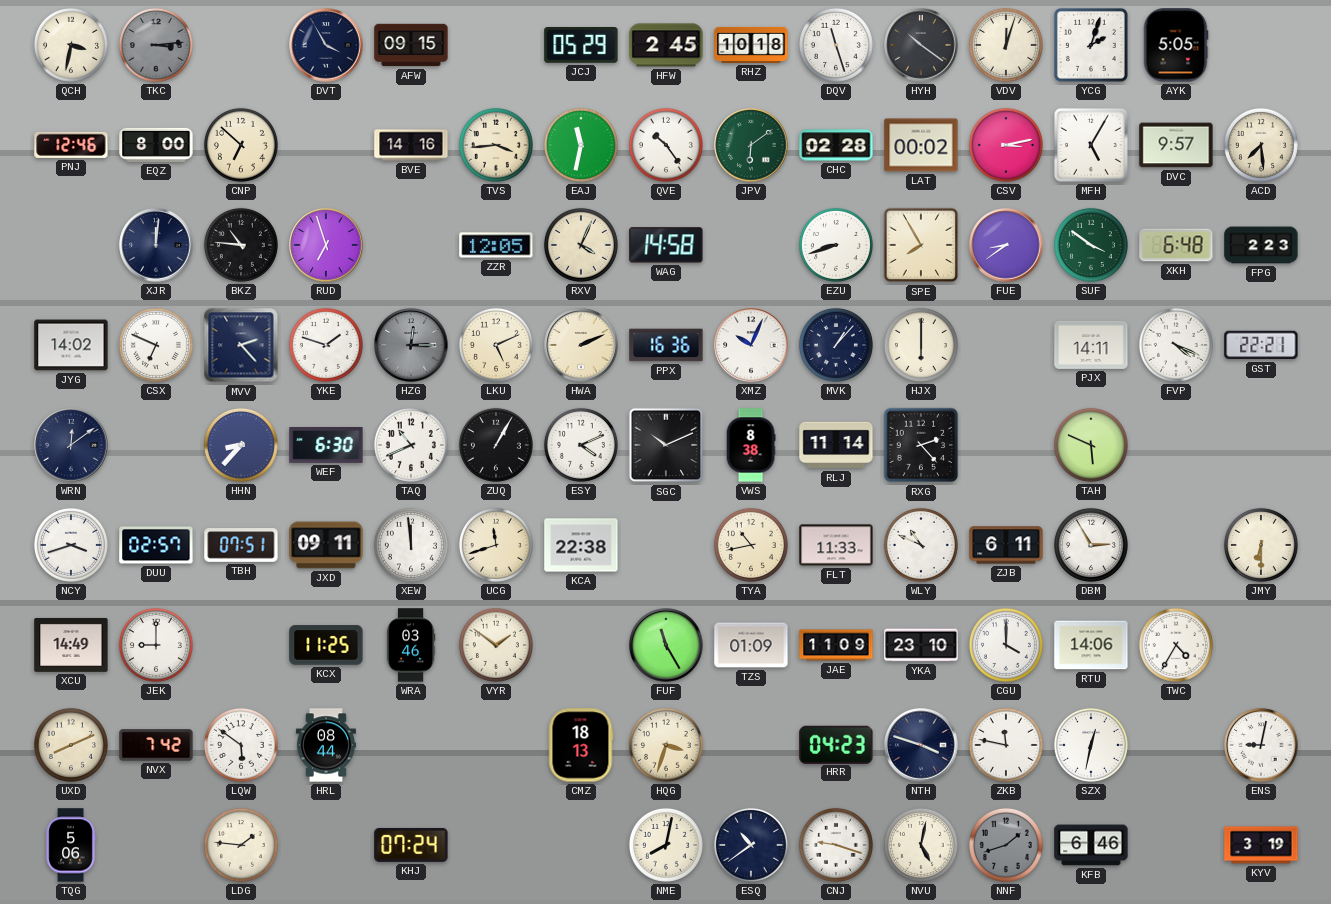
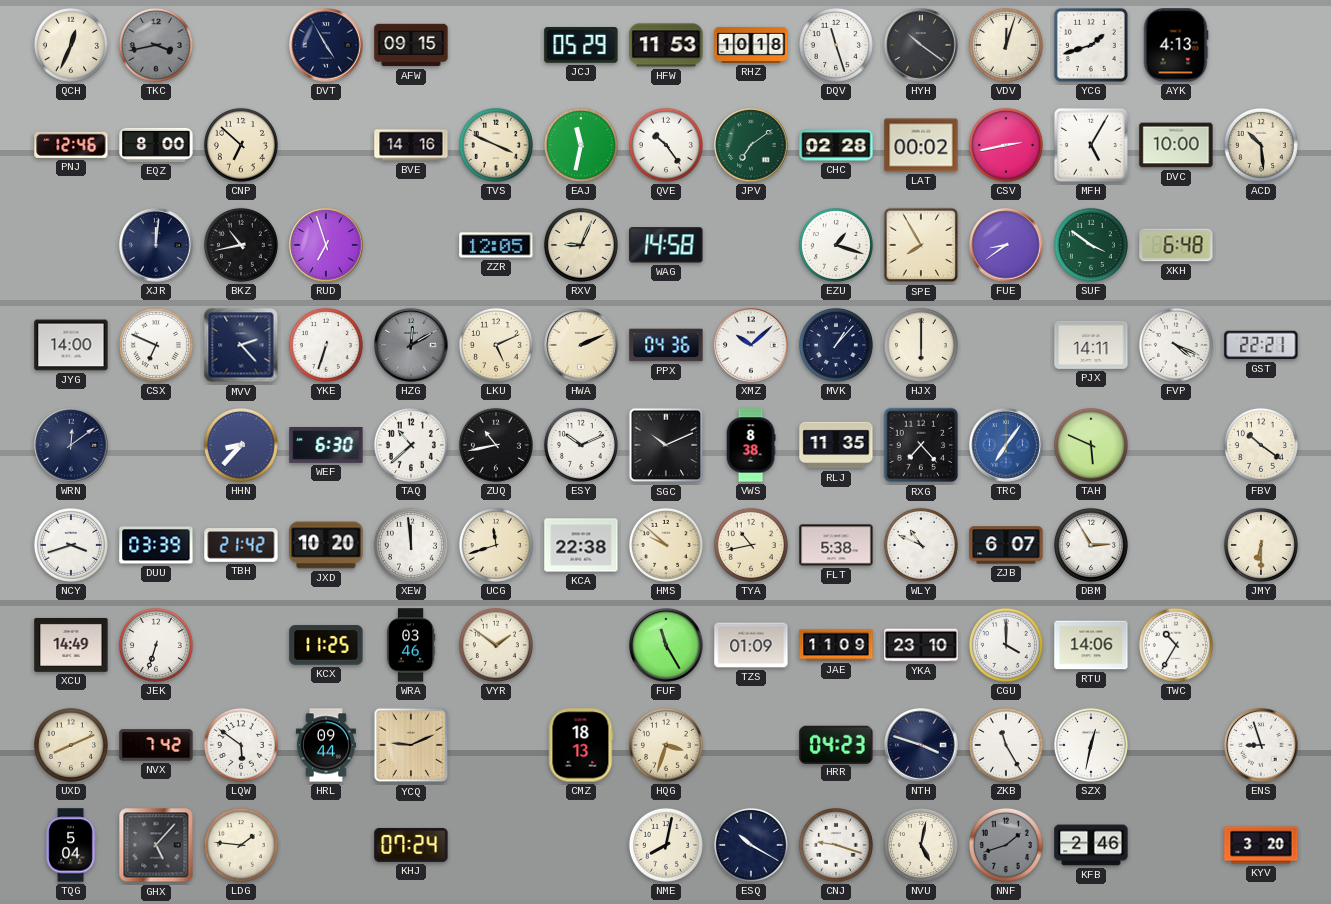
QCH: 3:32 -> 12:34 (71, 45)
TKC: 3:14 -> 3:43 (156, 45)
DVT: 3:55 -> 4:55 (326, 45)
HFW: 2:45 -> 11:53 (666, 45)
YCG: 2:03 -> 1:42 (1091, 45)
AYK: 5:05 -> 4:13 (1176, 45)
TVS: 3:44 -> 3:49 (496, 145)
JPV: 6:09 -> 7:09 (751, 145)
CSV: 3:13 -> 2:43 (1006, 145)
DVC: 9:57 -> 10:00 (1176, 145)
ACD: 7:29 -> 10:29 (1261, 145)
BKZ: 10:46 -> 10:43 (241, 245)
RXV: 4:04 -> 9:04 (581, 245)
EZU: 8:42 -> 1:18 (836, 245)
FPG: 2:23 -> none (1261, 245)
JYG: 14:02 -> 14:00 (71, 345)
YKE: 1:48 -> 6:33 (326, 345)
HZG: 12:15 -> 12:10 (411, 345)
PPX: 16:36 -> 04:36 (666, 345)
XMZ: 10:04 -> 10:08 (751, 345)
TAQ: 10:41 -> 10:38 (411, 445)
ZUQ: 1:05 -> 10:43 (496, 445)
ESY: 4:11 -> 10:11 (581, 445)
RLJ: 11:14 -> 11:35 (836, 445)
RXG: 2:23 -> 7:23 (921, 445)
TRC: none -> 7:06 (1006, 445)
FBV: none -> 10:21 (1261, 445)
DUU: 02:57 -> 03:39 (156, 545)
TBH: 07:51 -> 21:42 (241, 545)
JXD: 09:11 -> 10:20 (326, 545)
HMS: none -> 9:52 (666, 545)
FLT: 11:33 -> 5:38 (836, 545)
ZJB: 6:11 -> 6:07 (1006, 545)
JEK: 9:00 -> 6:33 (156, 645)
TWC: 4:35 -> 10:35 (1176, 645)
HRL: 08:44 -> 09:44 (326, 745)
YCQ: none -> 9:11 (411, 745)
ZKB: 11:47 -> 11:25 (1006, 745)
ENS: 9:02 -> 8:57 (1261, 745)
TQG: 5:06 -> 5:04 (71, 845)
GHX: none -> 5:07 (156, 845)
ESQ: 10:39 -> 10:20 (751, 845)
KFB: 6:46 -> 2:46 (1091, 845)
KYV: 3:19 -> 3:20 (1261, 845)
